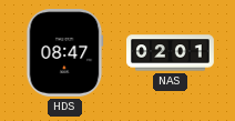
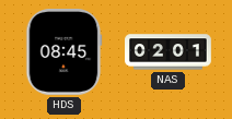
HDS: 08:47 -> 08:45 (63, 52)
